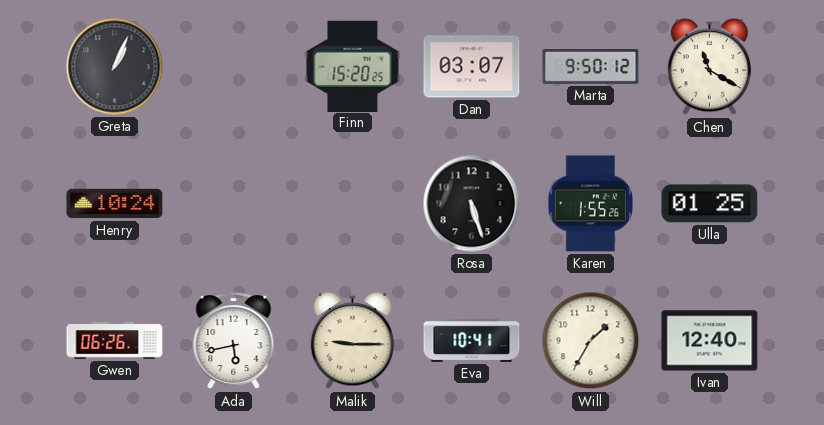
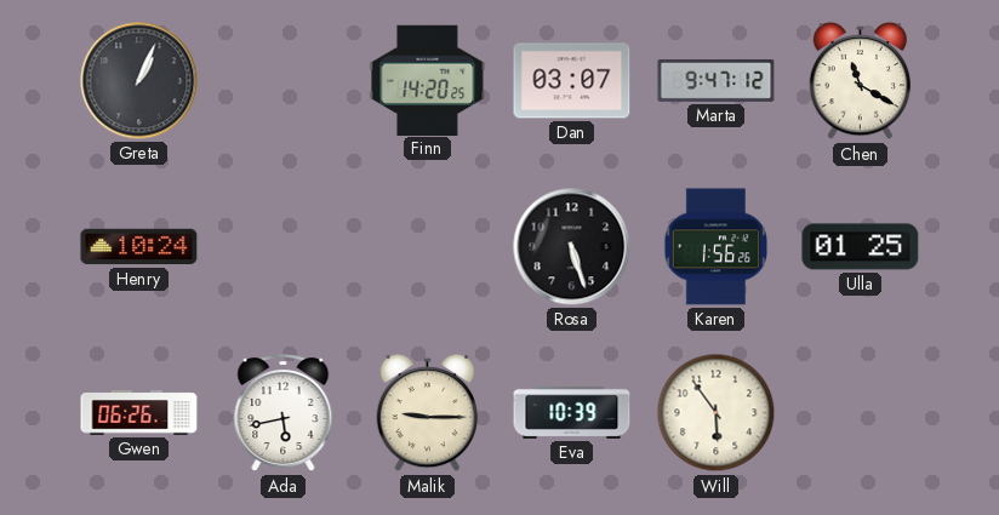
Finn: 15:20 -> 14:20 (428, 80)
Marta: 9:50 -> 9:47 (717, 81)
Karen: 1:55 -> 1:56 (717, 247)
Eva: 10:41 -> 10:39 (572, 412)
Will: 1:35 -> 5:54 (717, 413)
Ivan: 12:40 -> none (710, 341)
